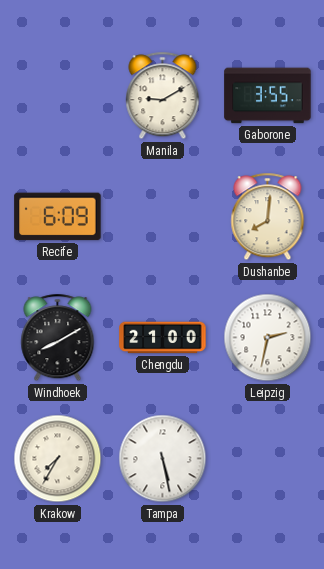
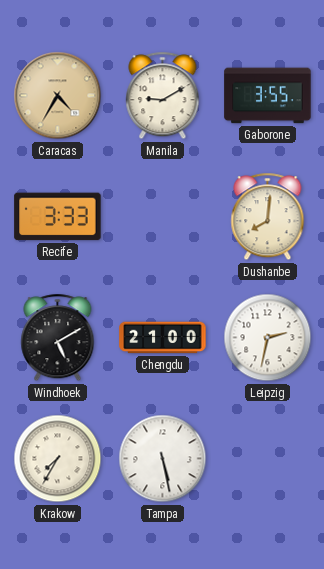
Caracas: none -> 4:35 (58, 96)
Recife: 6:09 -> 3:33 (58, 217)
Windhoek: 8:10 -> 5:10 (58, 338)
